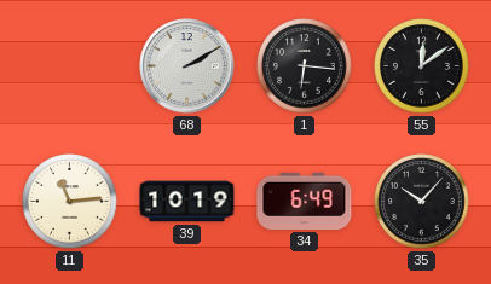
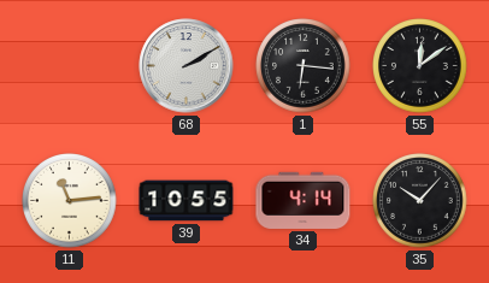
39: 10:19 -> 10:55 (187, 201)
34: 6:49 -> 4:14 (304, 200)
